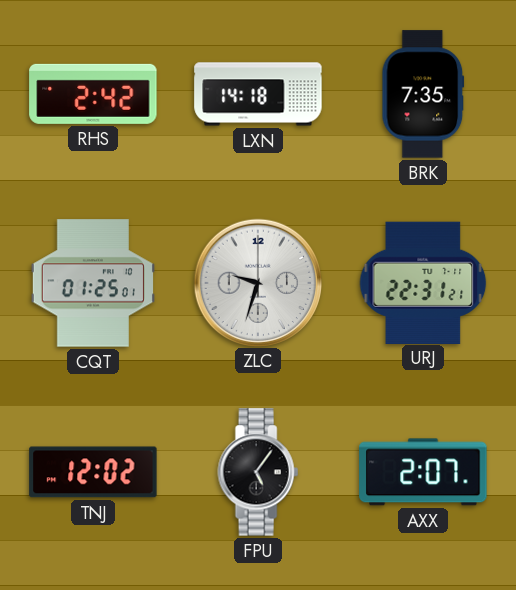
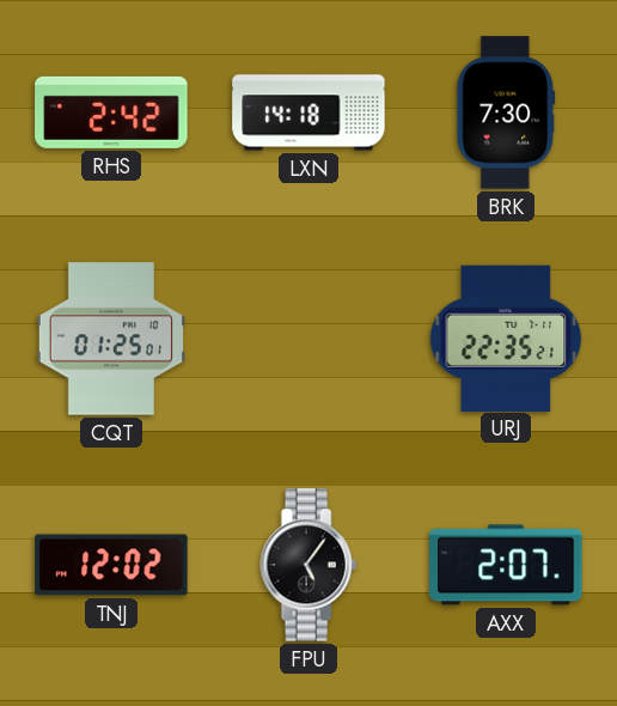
BRK: 7:35 -> 7:30 (506, 112)
ZLC: 9:33 -> none (257, 282)
URJ: 22:31 -> 22:35 (506, 337)
